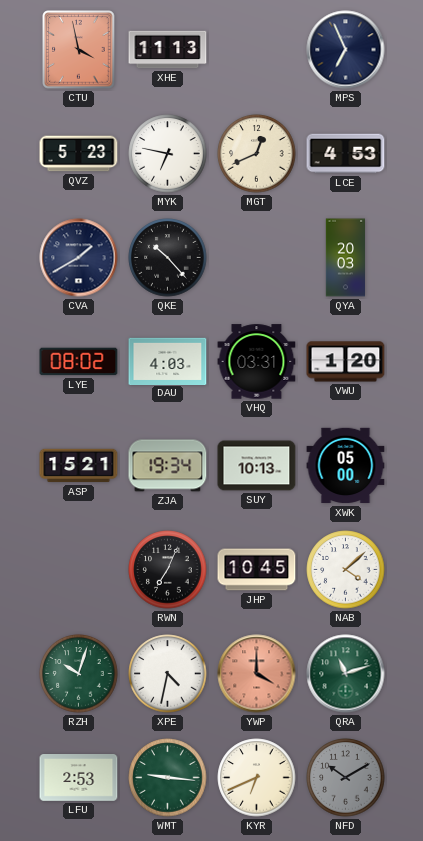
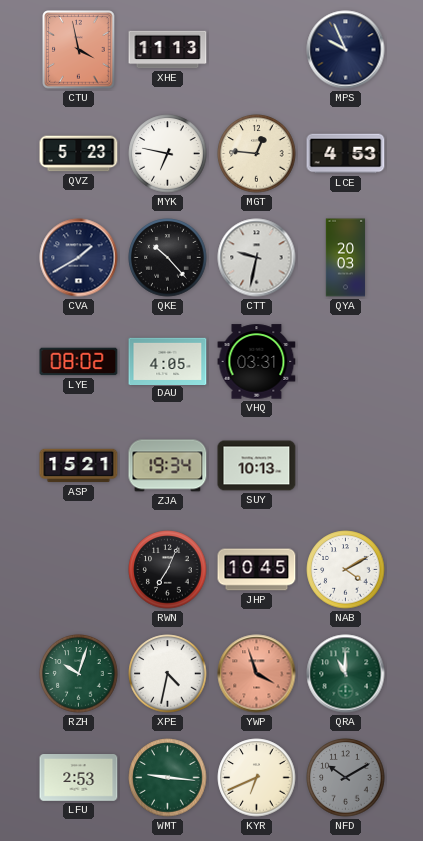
MPS: 6:56 -> 9:56 (346, 50)
MGT: 12:41 -> 12:46 (257, 154)
CTT: none -> 9:32 (257, 258)
DAU: 4:03 -> 4:05 (168, 361)
VWU: 1:20 -> none (346, 362)
XWK: 05:00 -> none (346, 466)
NAB: 4:08 -> 4:10 (346, 570)
YWP: 4:00 -> 3:57 (257, 674)
QRA: 11:12 -> 11:00 (346, 674)
